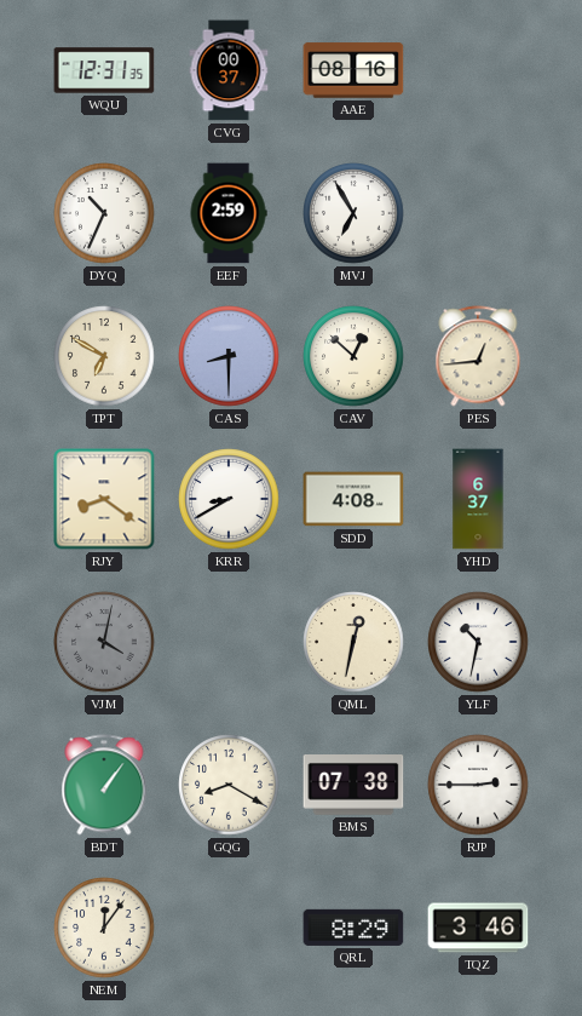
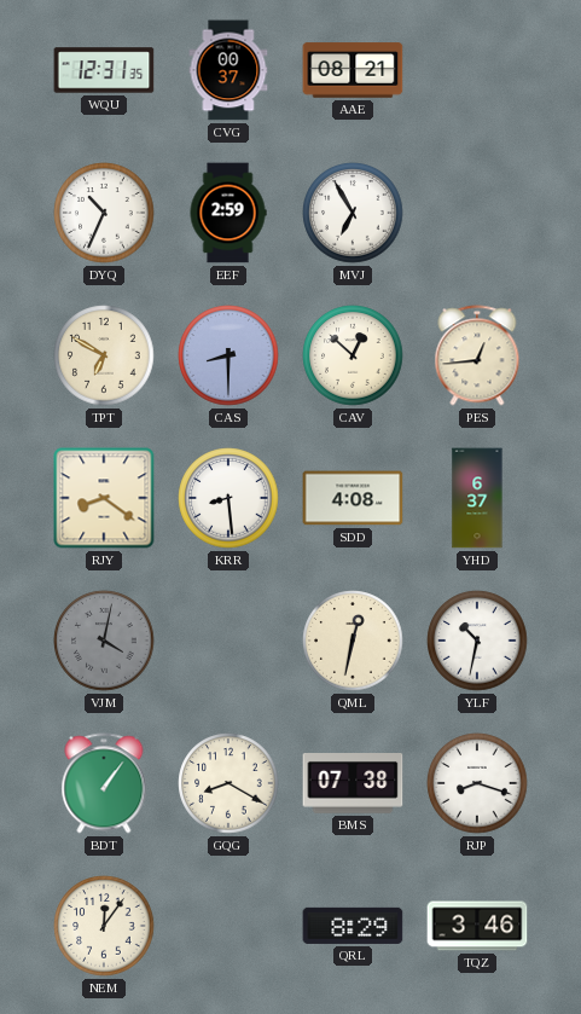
AAE: 08:16 -> 08:21 (353, 70)
KRR: 8:40 -> 8:29 (228, 498)
RJP: 2:45 -> 8:18 (477, 783)
